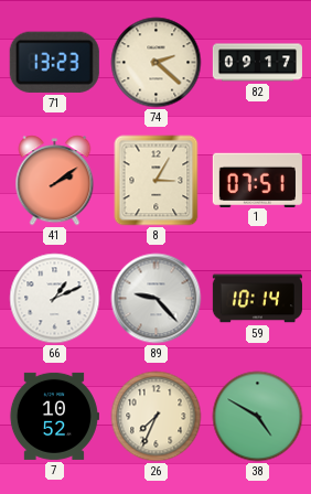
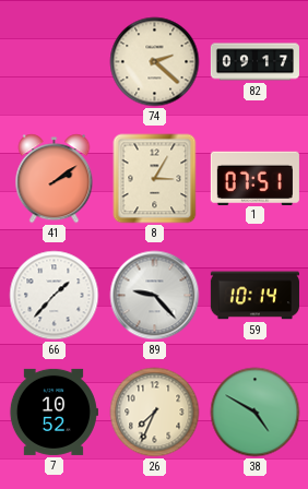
71: 13:23 -> none (54, 62)
66: 1:11 -> 1:37 (55, 296)
